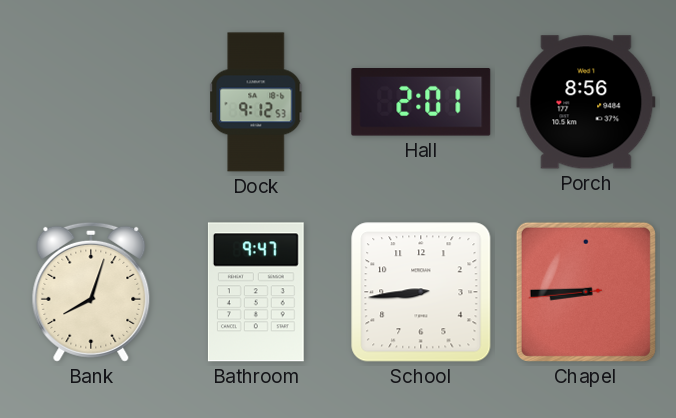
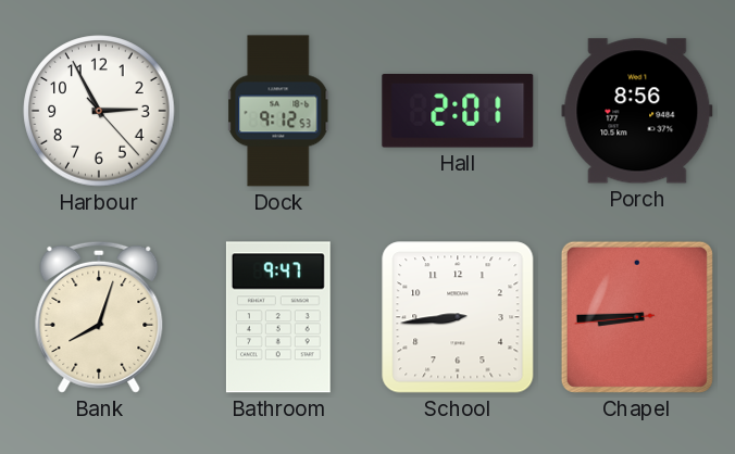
Harbour: none -> 2:55 (99, 111)
